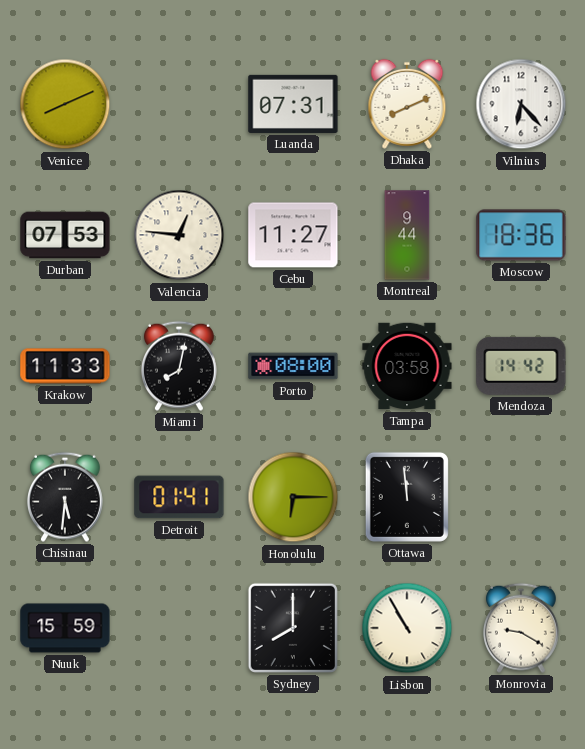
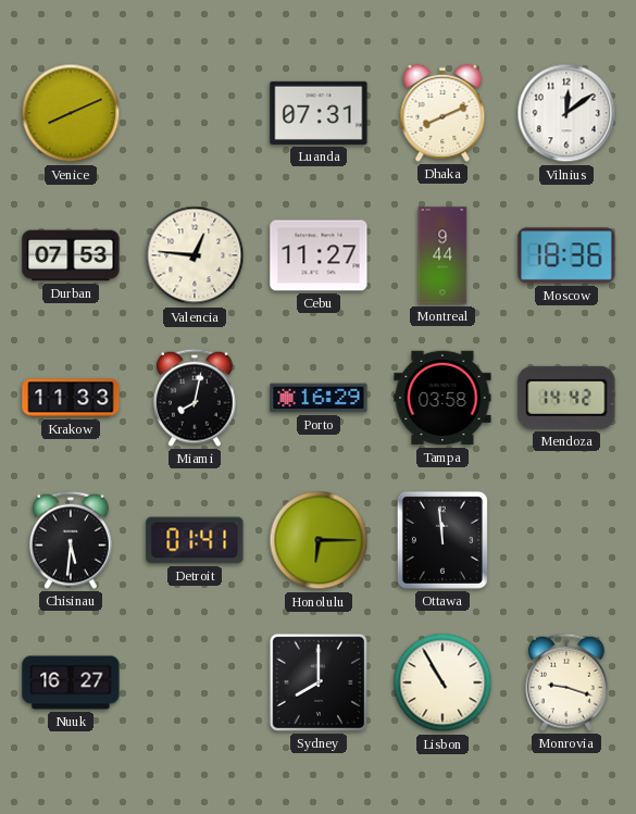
Vilnius: 6:23 -> 12:09 (566, 113)
Porto: 08:00 -> 16:29 (319, 398)
Nuuk: 15:59 -> 16:27 (71, 682)
Monrovia: 9:20 -> 9:18 (566, 682)
